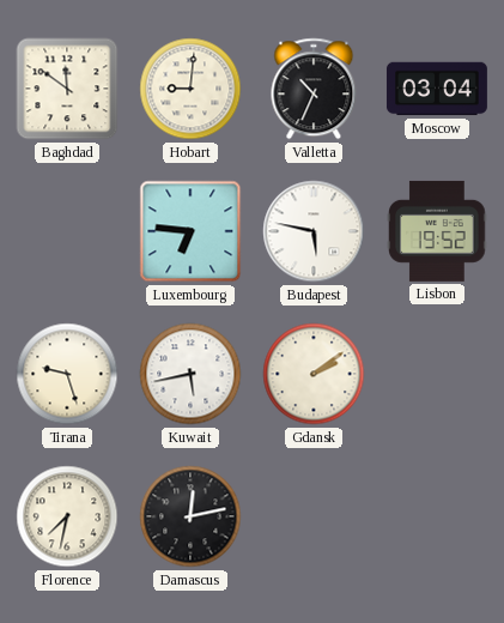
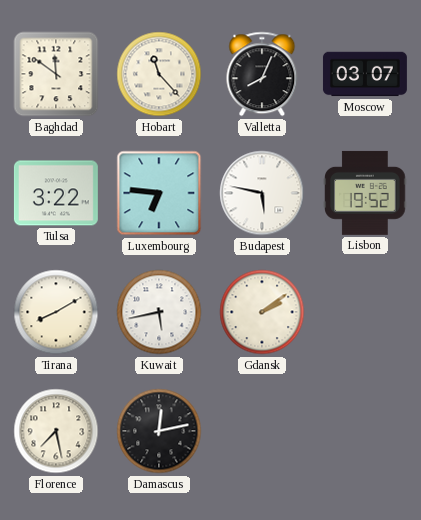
Hobart: 9:01 -> 11:23 (159, 74)
Valletta: 10:34 -> 8:04 (262, 74)
Moscow: 03:04 -> 03:07 (365, 74)
Tulsa: none -> 3:22 (56, 193)
Tirana: 9:27 -> 8:10 (56, 312)
Florence: 7:32 -> 7:28 (56, 431)
